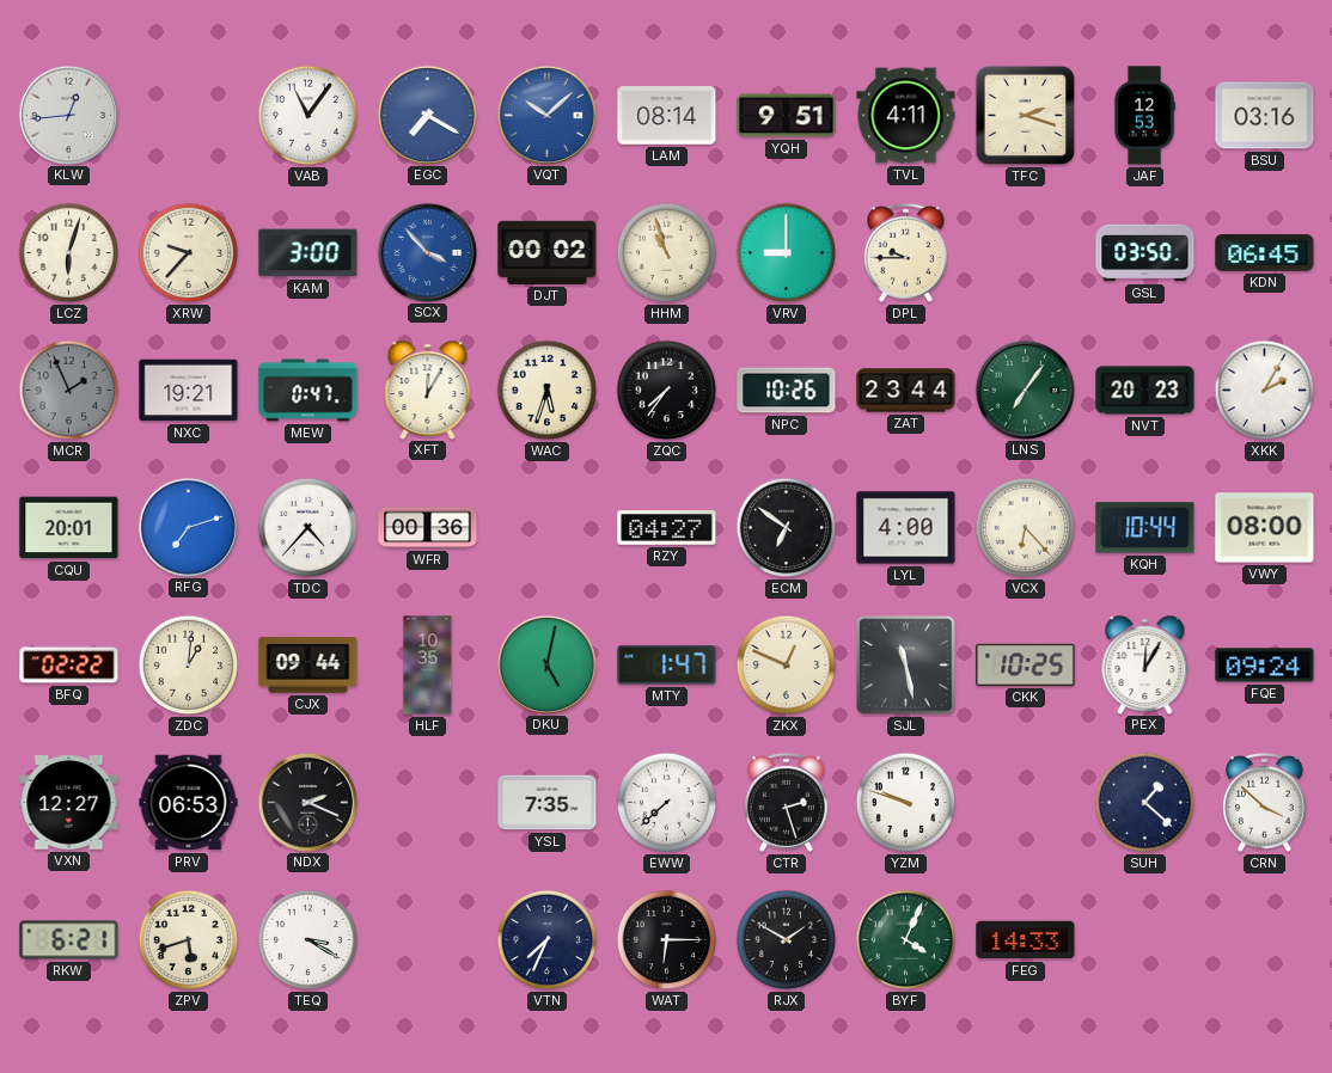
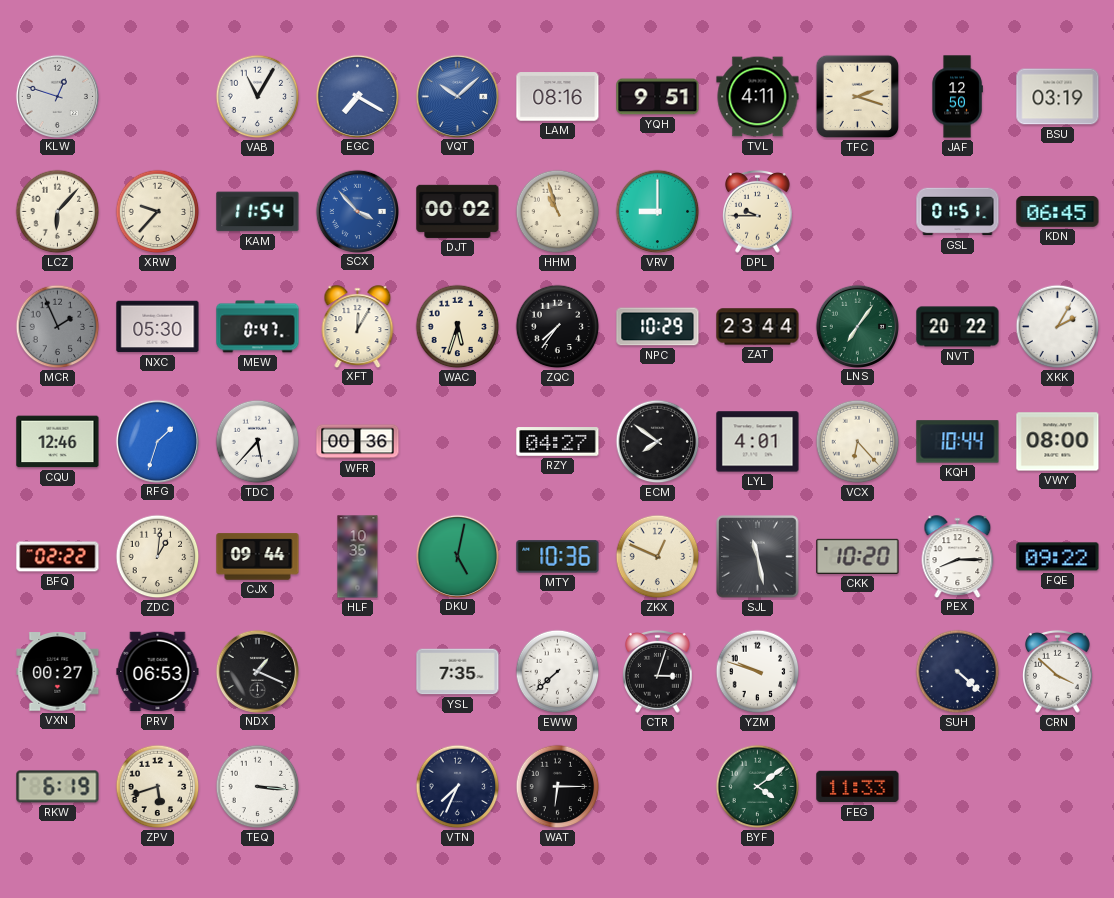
KLW: 12:44 -> 12:48 (57, 96)
VAB: 11:06 -> 11:05 (258, 97)
LAM: 08:14 -> 08:16 (558, 97)
JAF: 12:53 -> 12:50 (957, 97)
BSU: 03:16 -> 03:19 (1058, 97)
LCZ: 6:03 -> 6:07 (58, 212)
KAM: 3:00 -> 11:54 (258, 212)
GSL: 03:50 -> 01:51 (958, 212)
NXC: 19:21 -> 05:30 (158, 327)
NPC: 10:26 -> 10:29 (658, 327)
NVT: 20:23 -> 20:22 (958, 327)
CQU: 20:01 -> 12:46 (58, 442)
RFG: 7:12 -> 1:33 (157, 441)
TDC: 4:37 -> 5:37 (258, 442)
ECM: 6:51 -> 7:51 (658, 442)
LYL: 4:00 -> 4:01 (758, 442)
MTY: 1:47 -> 10:36 (558, 557)
CKK: 10:25 -> 10:20 (858, 556)
PEX: 12:05 -> 8:15 (958, 556)
FQE: 09:24 -> 09:22 (1058, 557)
VXN: 12:27 -> 00:27 (58, 672)
NDX: 2:19 -> 1:19 (257, 671)
CTR: 2:27 -> 3:03 (658, 671)
SUH: 1:22 -> 4:22 (958, 672)
RKW: 6:21 -> 6:19 (58, 787)
TEQ: 3:20 -> 3:16 (258, 787)
RJX: 1:50 -> none (787, 940)
BYF: 4:04 -> 4:09 (758, 787)
FEG: 14:33 -> 11:33 (858, 787)
